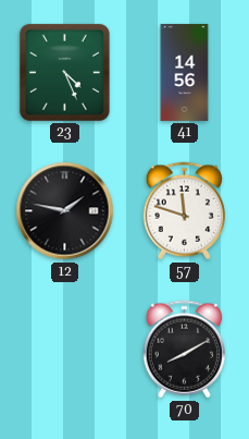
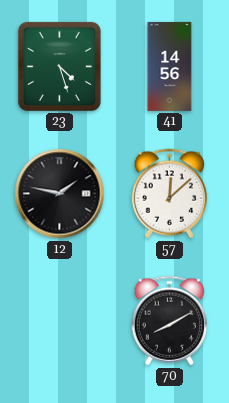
23: 4:26 -> 4:27 (59, 66)
57: 11:48 -> 12:08 (169, 194)
